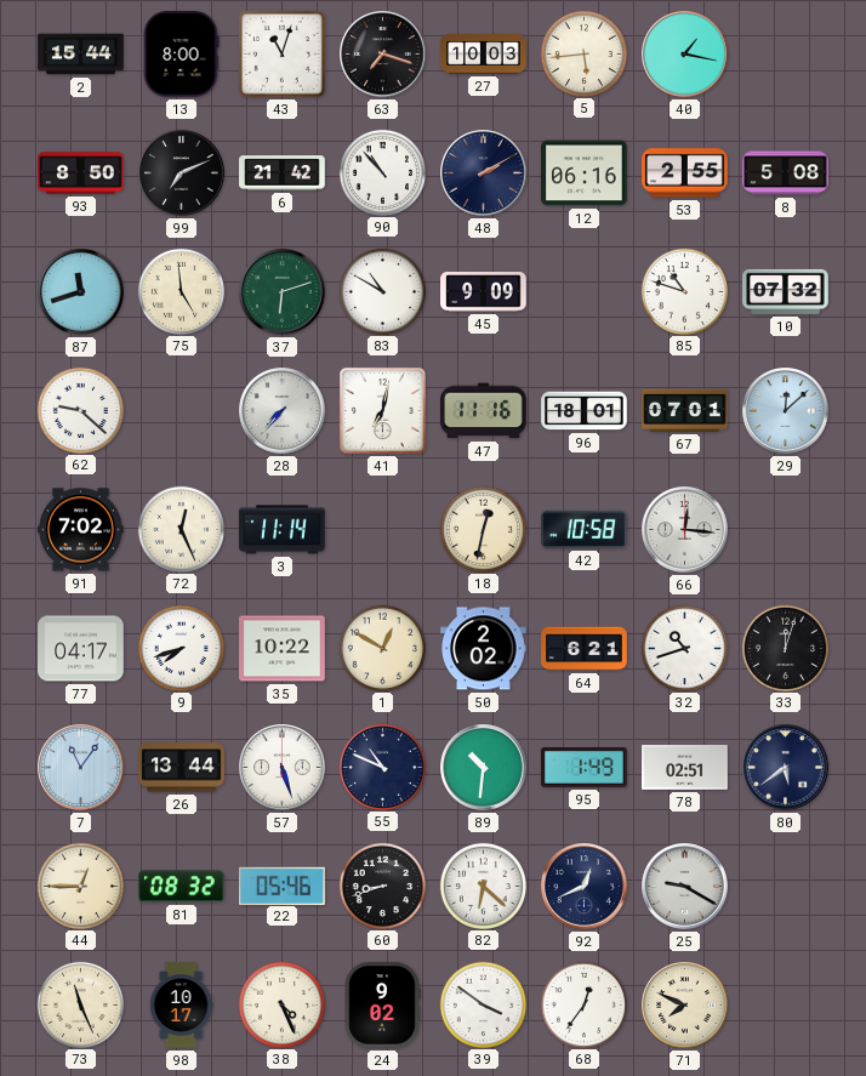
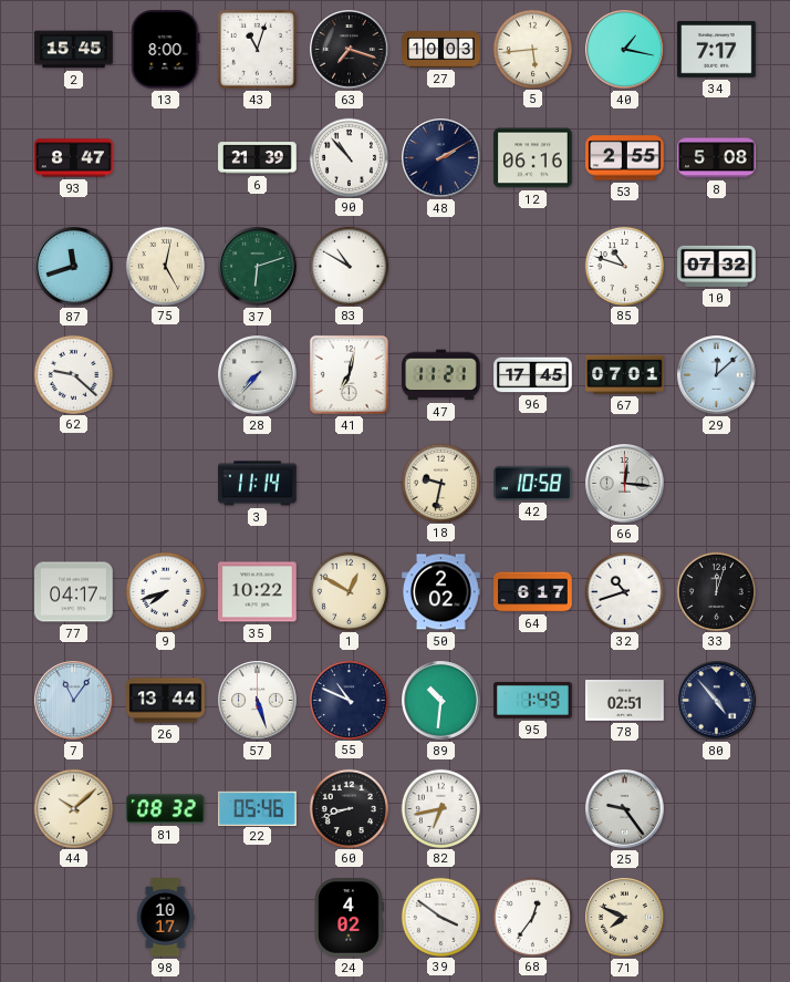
2: 15:44 -> 15:45 (74, 50)
34: none -> 7:17 (717, 50)
93: 8:50 -> 8:47 (74, 158)
99: 7:11 -> none (182, 173)
6: 21:42 -> 21:39 (258, 158)
75: 4:59 -> 5:02 (165, 266)
45: 9:09 -> none (484, 292)
47: 11:16 -> 11:21 (441, 375)
96: 18:01 -> 17:45 (533, 375)
91: 7:02 -> none (81, 530)
72: 12:26 -> none (181, 529)
18: 12:32 -> 9:32 (440, 483)
64: 6:21 -> 6:17 (533, 592)
80: 5:39 -> 4:53 (717, 701)
44: 12:45 -> 10:08 (73, 808)
82: 6:22 -> 6:43 (440, 808)
92: 12:41 -> none (585, 887)
25: 9:20 -> 9:24 (625, 809)
73: 11:26 -> none (80, 1004)
38: 4:26 -> none (281, 1004)
24: 9:02 -> 4:02 (349, 918)
